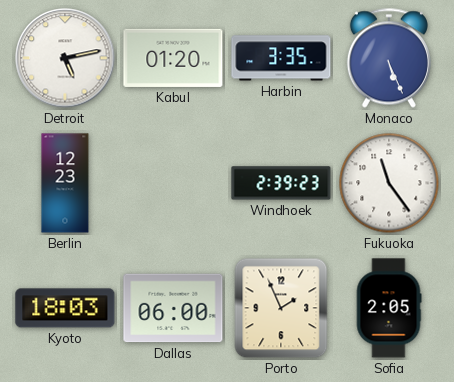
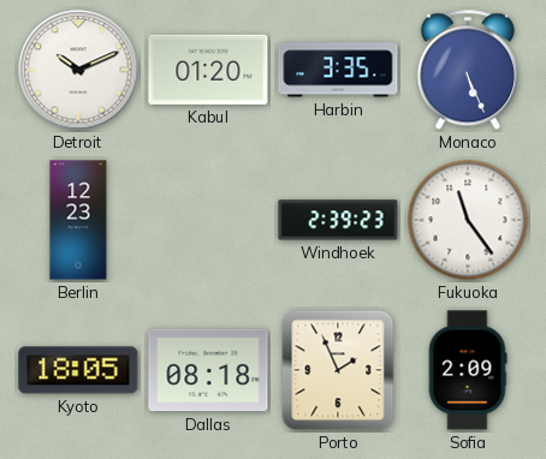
Detroit: 5:13 -> 10:11 (78, 70)
Kyoto: 18:03 -> 18:05 (78, 370)
Dallas: 06:00 -> 08:18 (208, 370)
Sofia: 2:05 -> 2:09 (468, 370)
